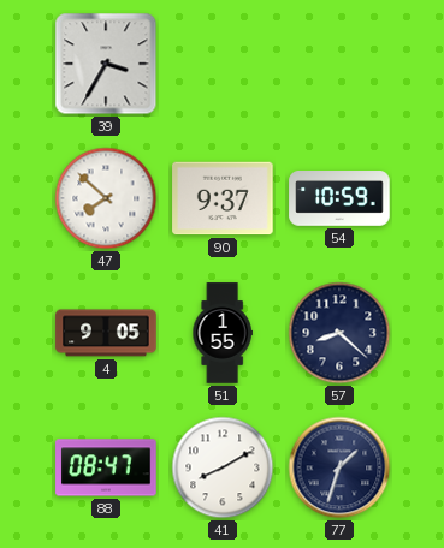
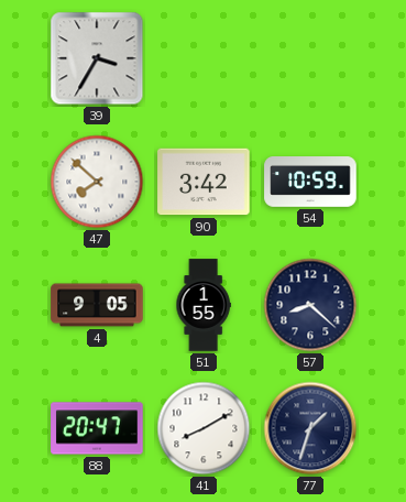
90: 9:37 -> 3:42 (204, 182)
88: 08:47 -> 20:47 (97, 428)
